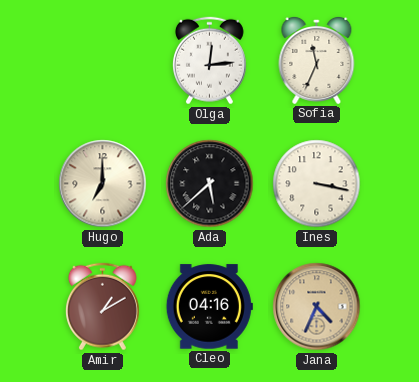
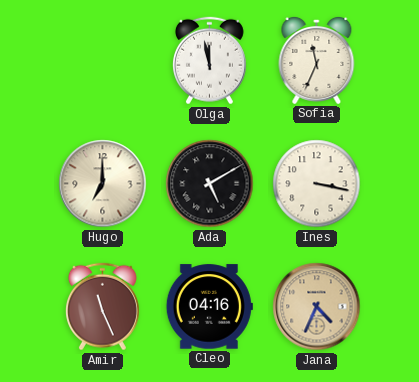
Olga: 12:14 -> 11:58 (209, 61)
Ada: 5:38 -> 5:10 (210, 184)
Amir: 1:10 -> 11:26 (102, 307)
